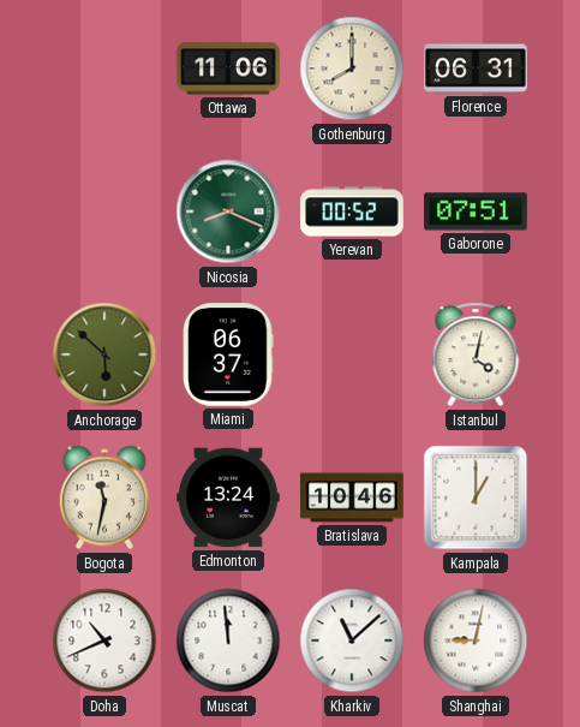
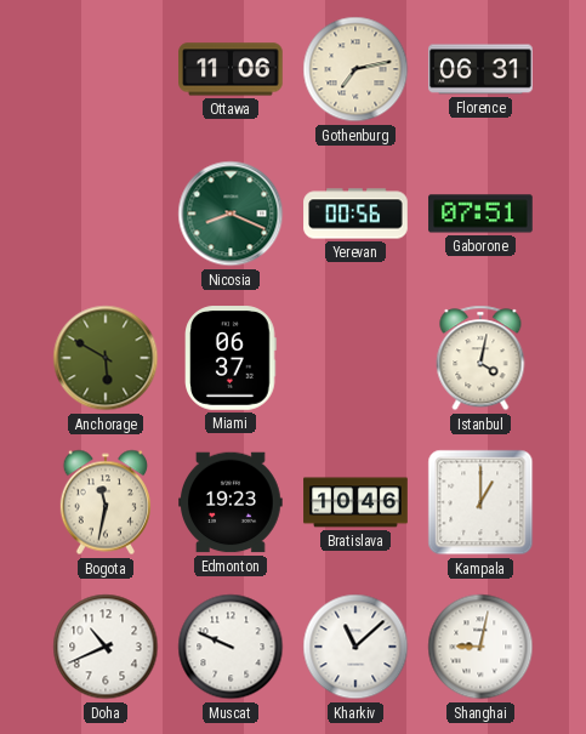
Gothenburg: 8:00 -> 7:13 (355, 69)
Yerevan: 00:52 -> 00:56 (355, 214)
Anchorage: 5:52 -> 5:50 (106, 358)
Edmonton: 13:24 -> 19:23 (231, 502)
Muscat: 11:59 -> 9:49 (231, 647)
